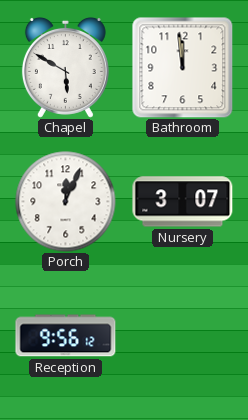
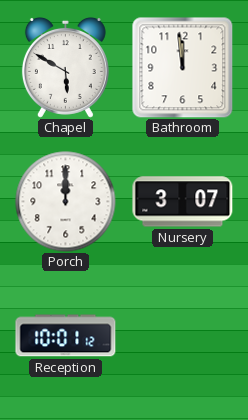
Porch: 12:04 -> 12:00 (66, 202)
Reception: 9:56 -> 10:01 (66, 336)
